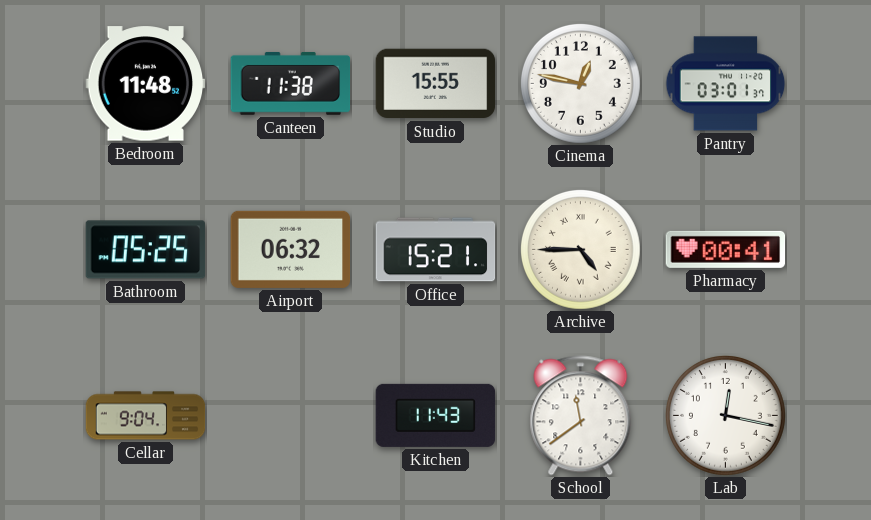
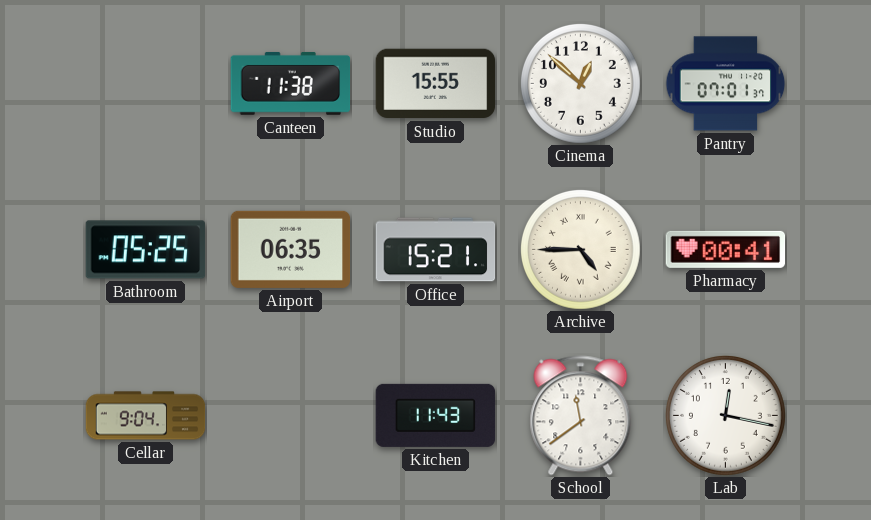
Bedroom: 11:48 -> none (146, 84)
Cinema: 12:47 -> 12:52 (580, 83)
Pantry: 03:01 -> 07:01 (726, 84)
Airport: 06:32 -> 06:35 (291, 249)
